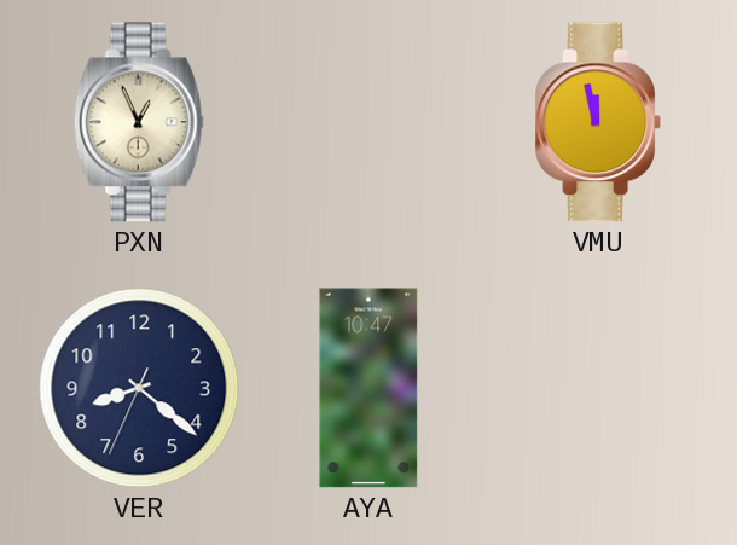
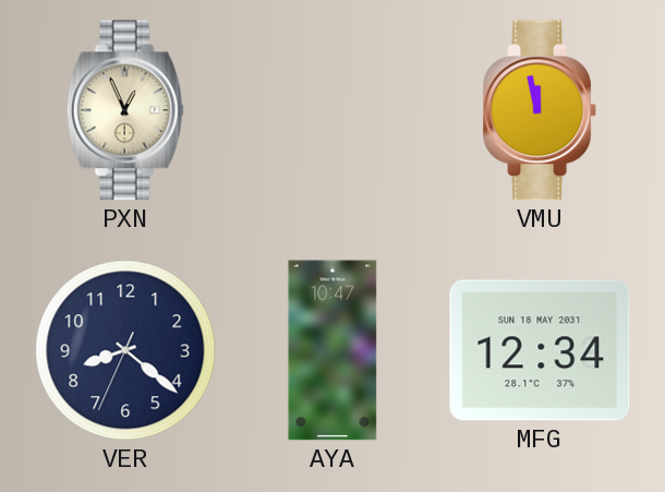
MFG: none -> 12:34 (540, 350)
